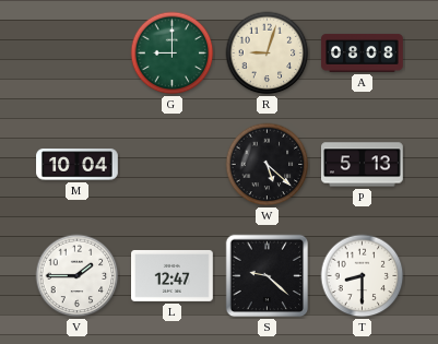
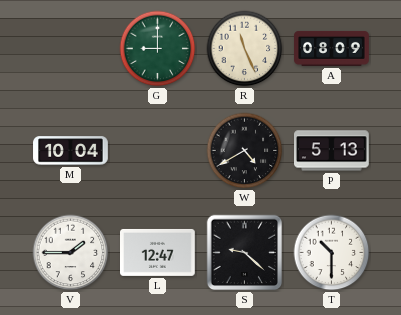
R: 9:03 -> 11:26 (245, 49)
A: 08:08 -> 08:09 (332, 48)
W: 5:22 -> 4:40 (245, 151)
T: 8:30 -> 10:30 (332, 253)
